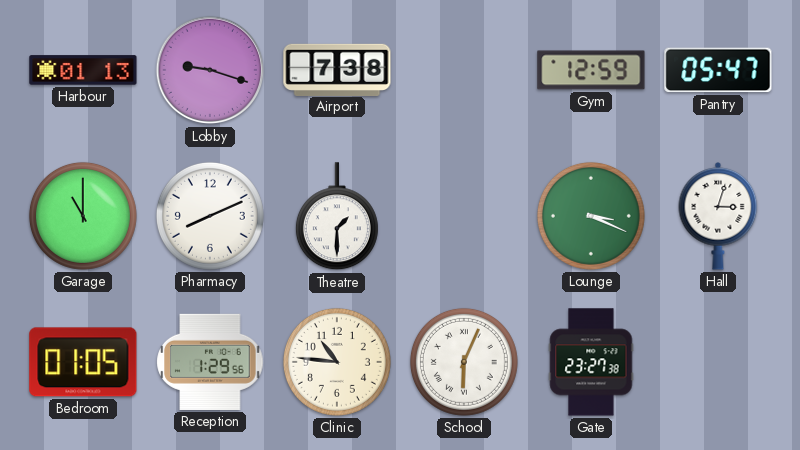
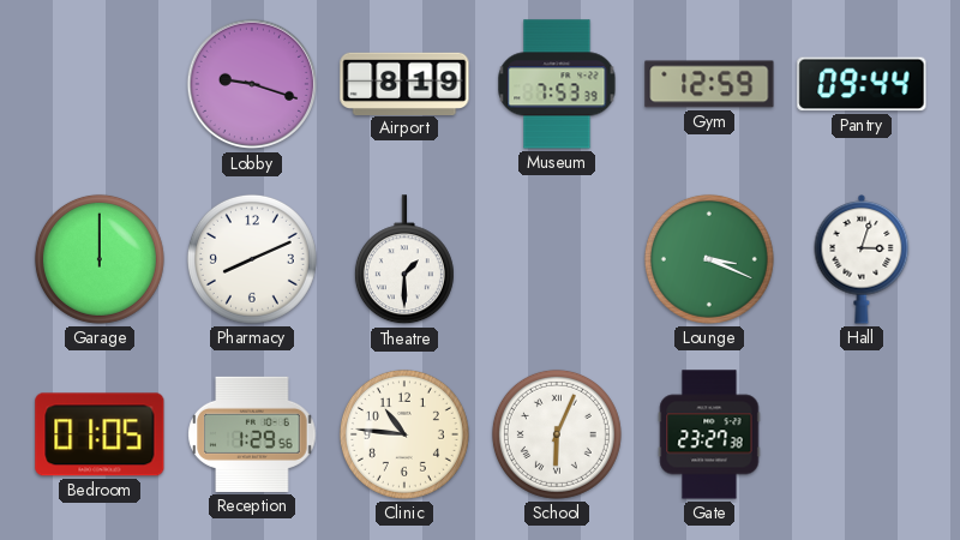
Harbour: 01:13 -> none (83, 70)
Airport: 7:38 -> 8:19 (404, 83)
Museum: none -> 7:53 (557, 84)
Pantry: 05:47 -> 09:44 (862, 84)
Garage: 11:00 -> 12:00 (100, 259)
